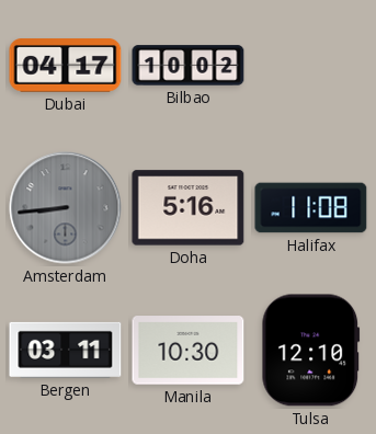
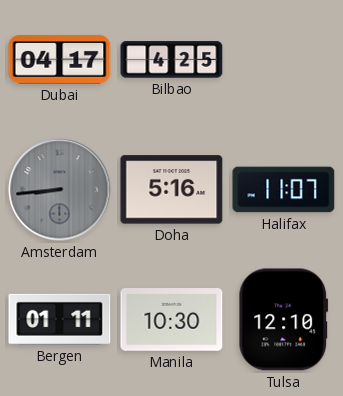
Bilbao: 10:02 -> 4:25 (172, 60)
Halifax: 11:08 -> 11:07 (284, 190)
Bergen: 03:11 -> 01:11 (60, 319)
